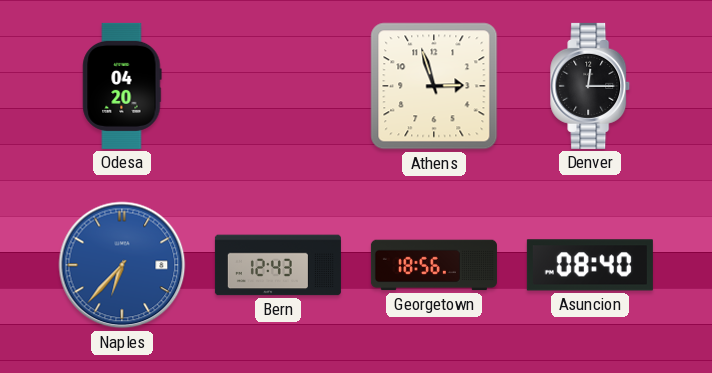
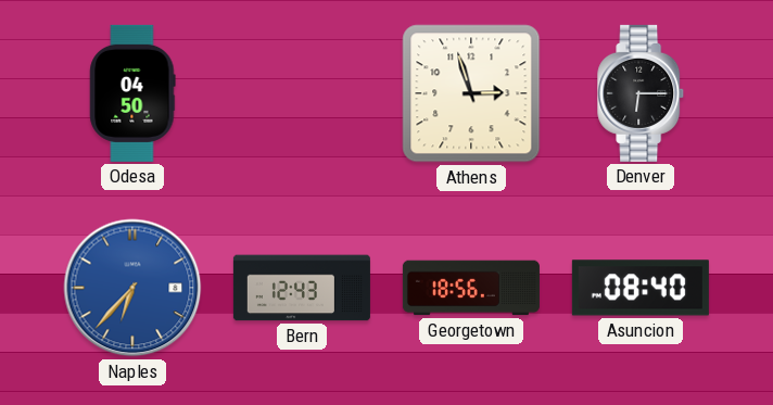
Odesa: 04:20 -> 04:50 (132, 93)
Denver: 12:15 -> 6:15 (642, 93)
